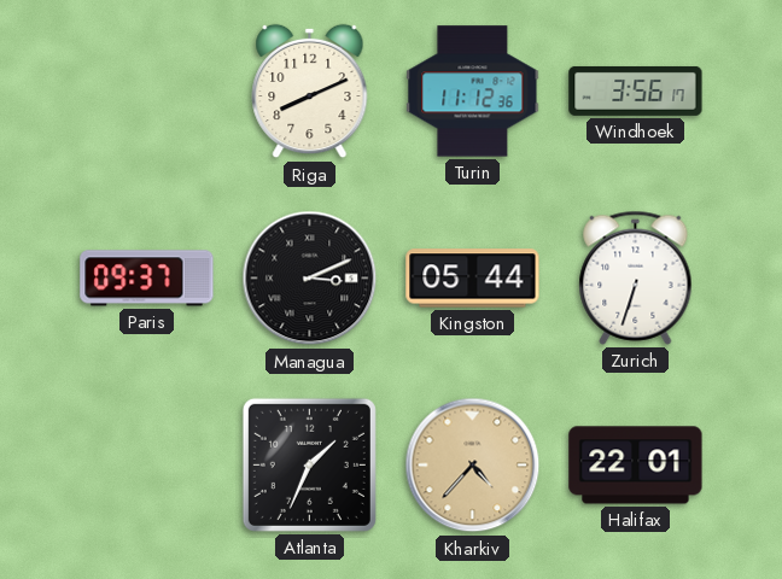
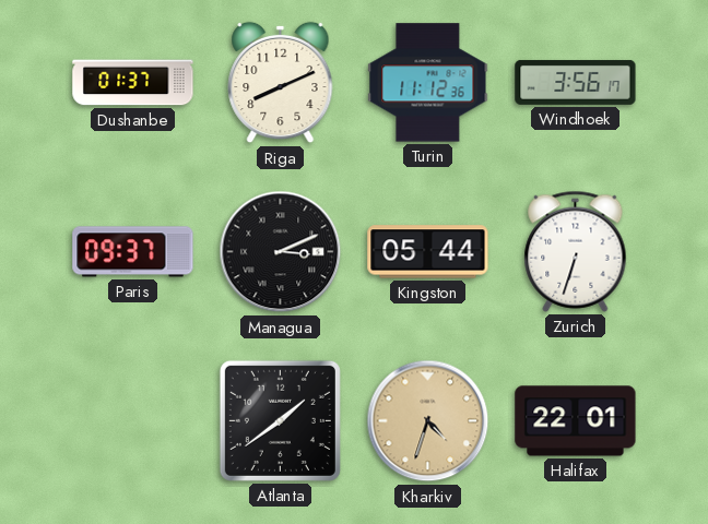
Dushanbe: none -> 01:37 (133, 83)
Atlanta: 1:34 -> 1:39 (280, 420)
Kharkiv: 4:37 -> 4:33 (428, 421)
